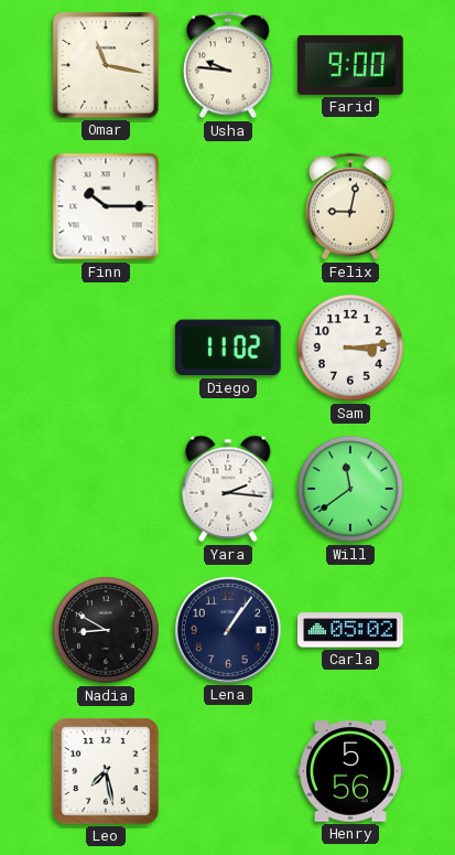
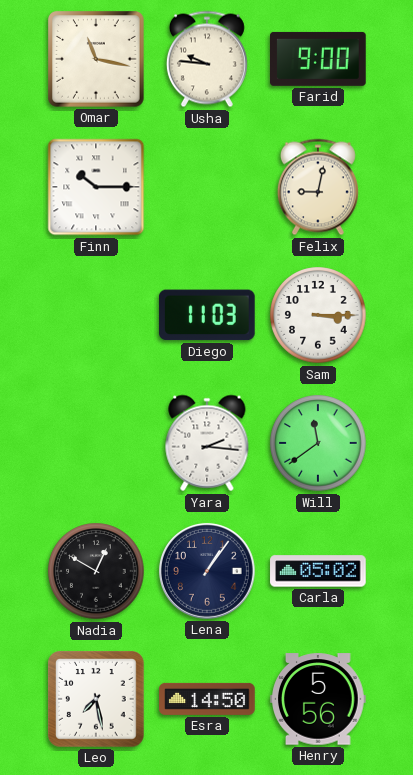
Diego: 11:02 -> 11:03 (207, 315)
Sam: 3:14 -> 3:15 (318, 315)
Nadia: 8:50 -> 12:50 (96, 571)
Esra: none -> 14:50 (207, 699)
